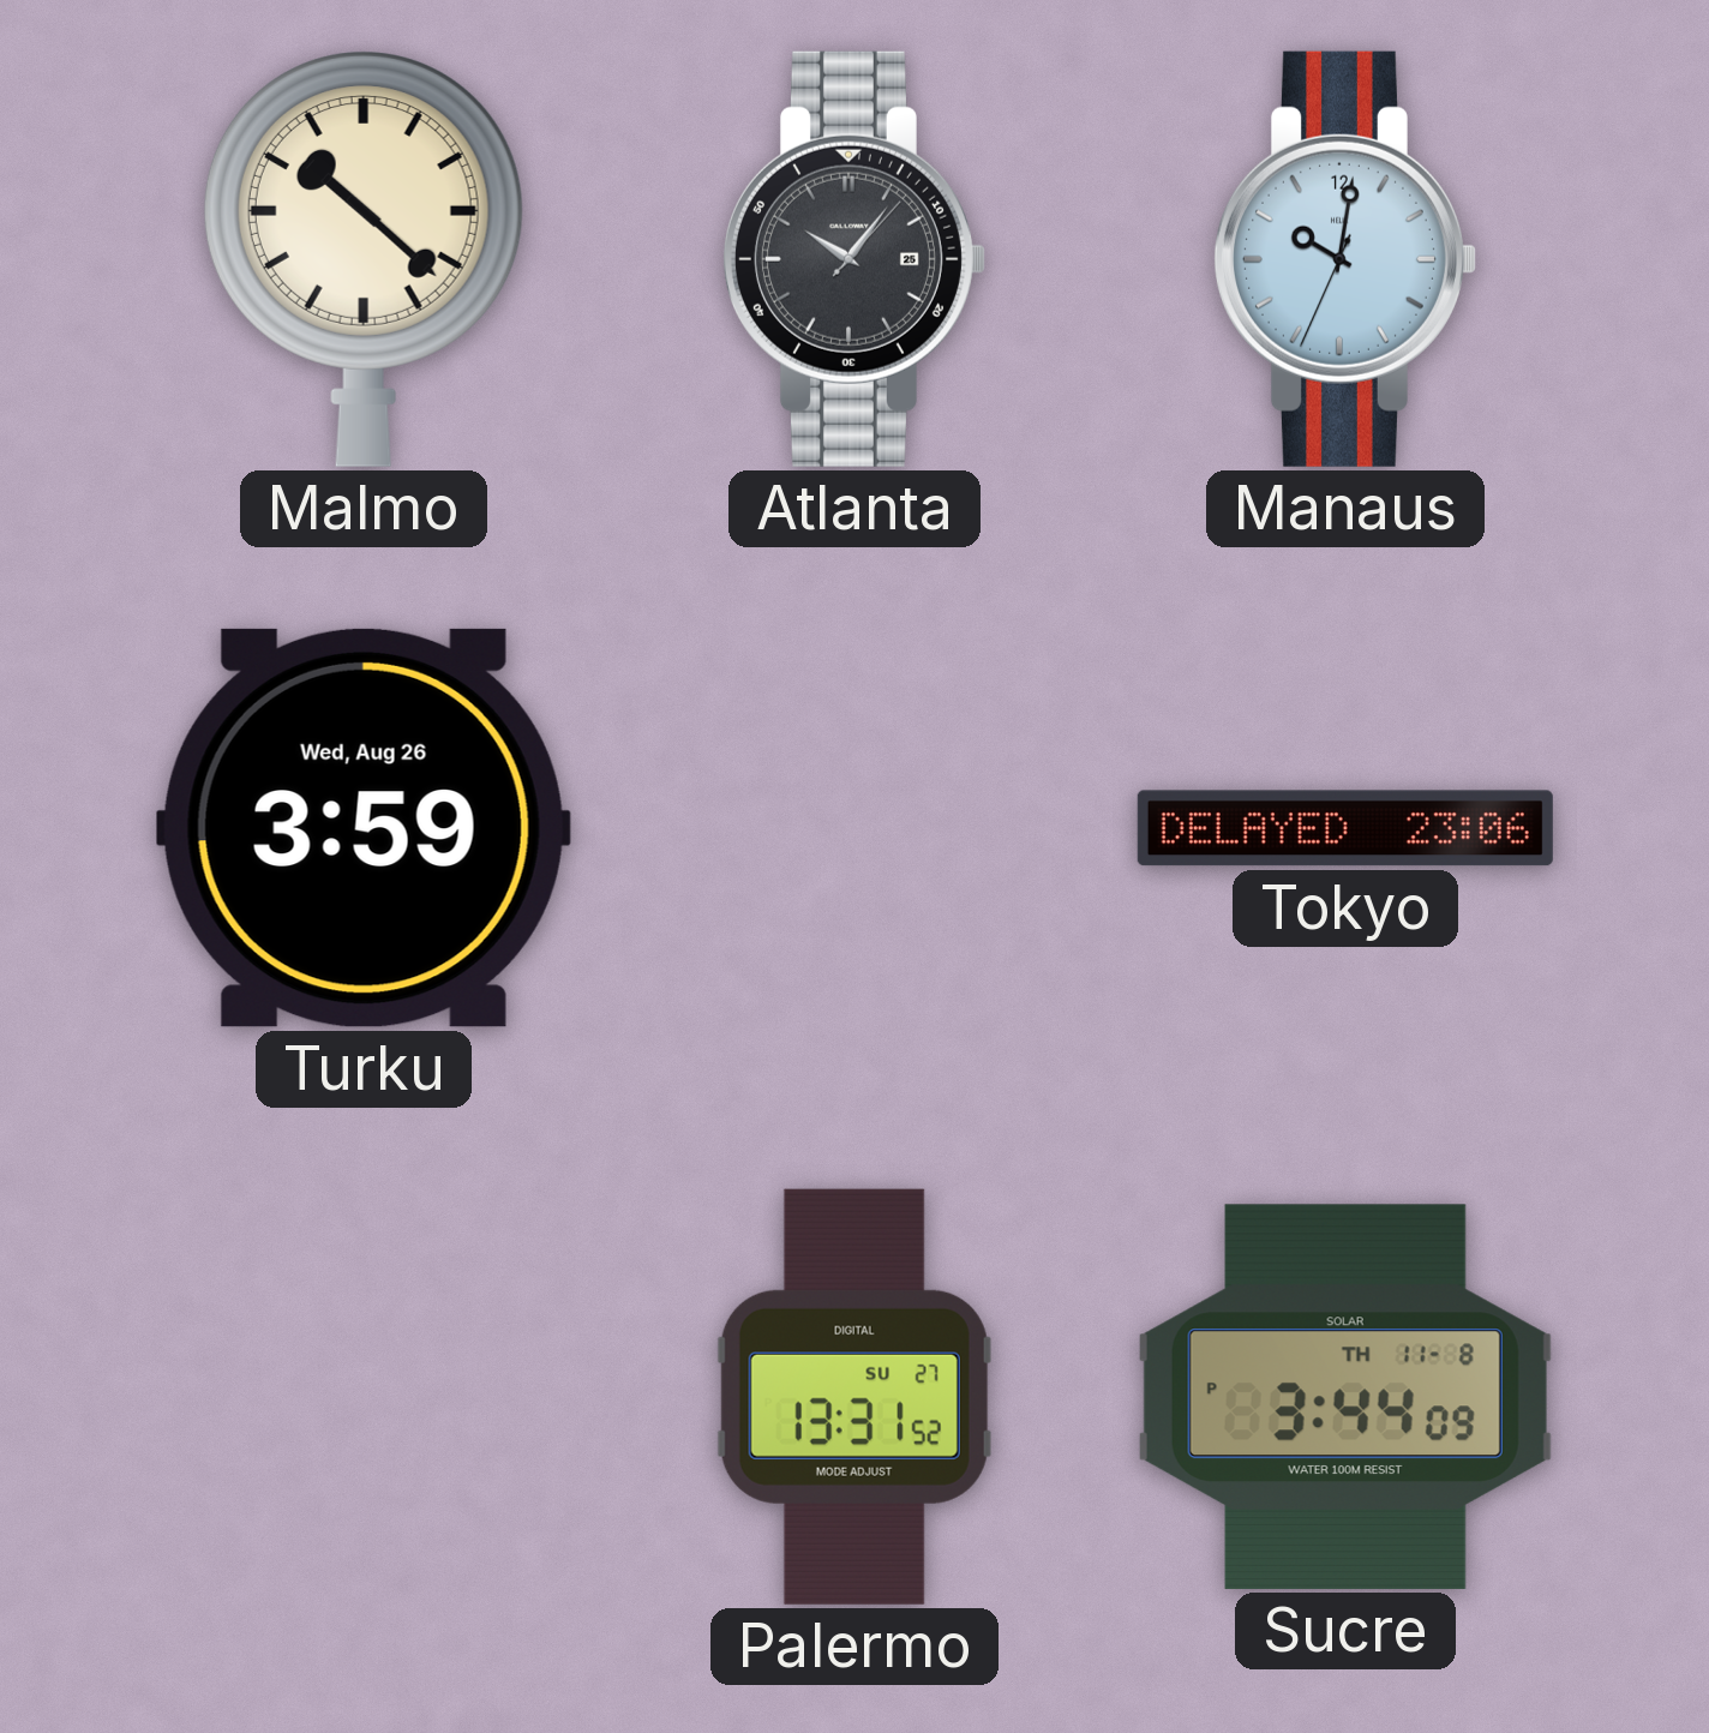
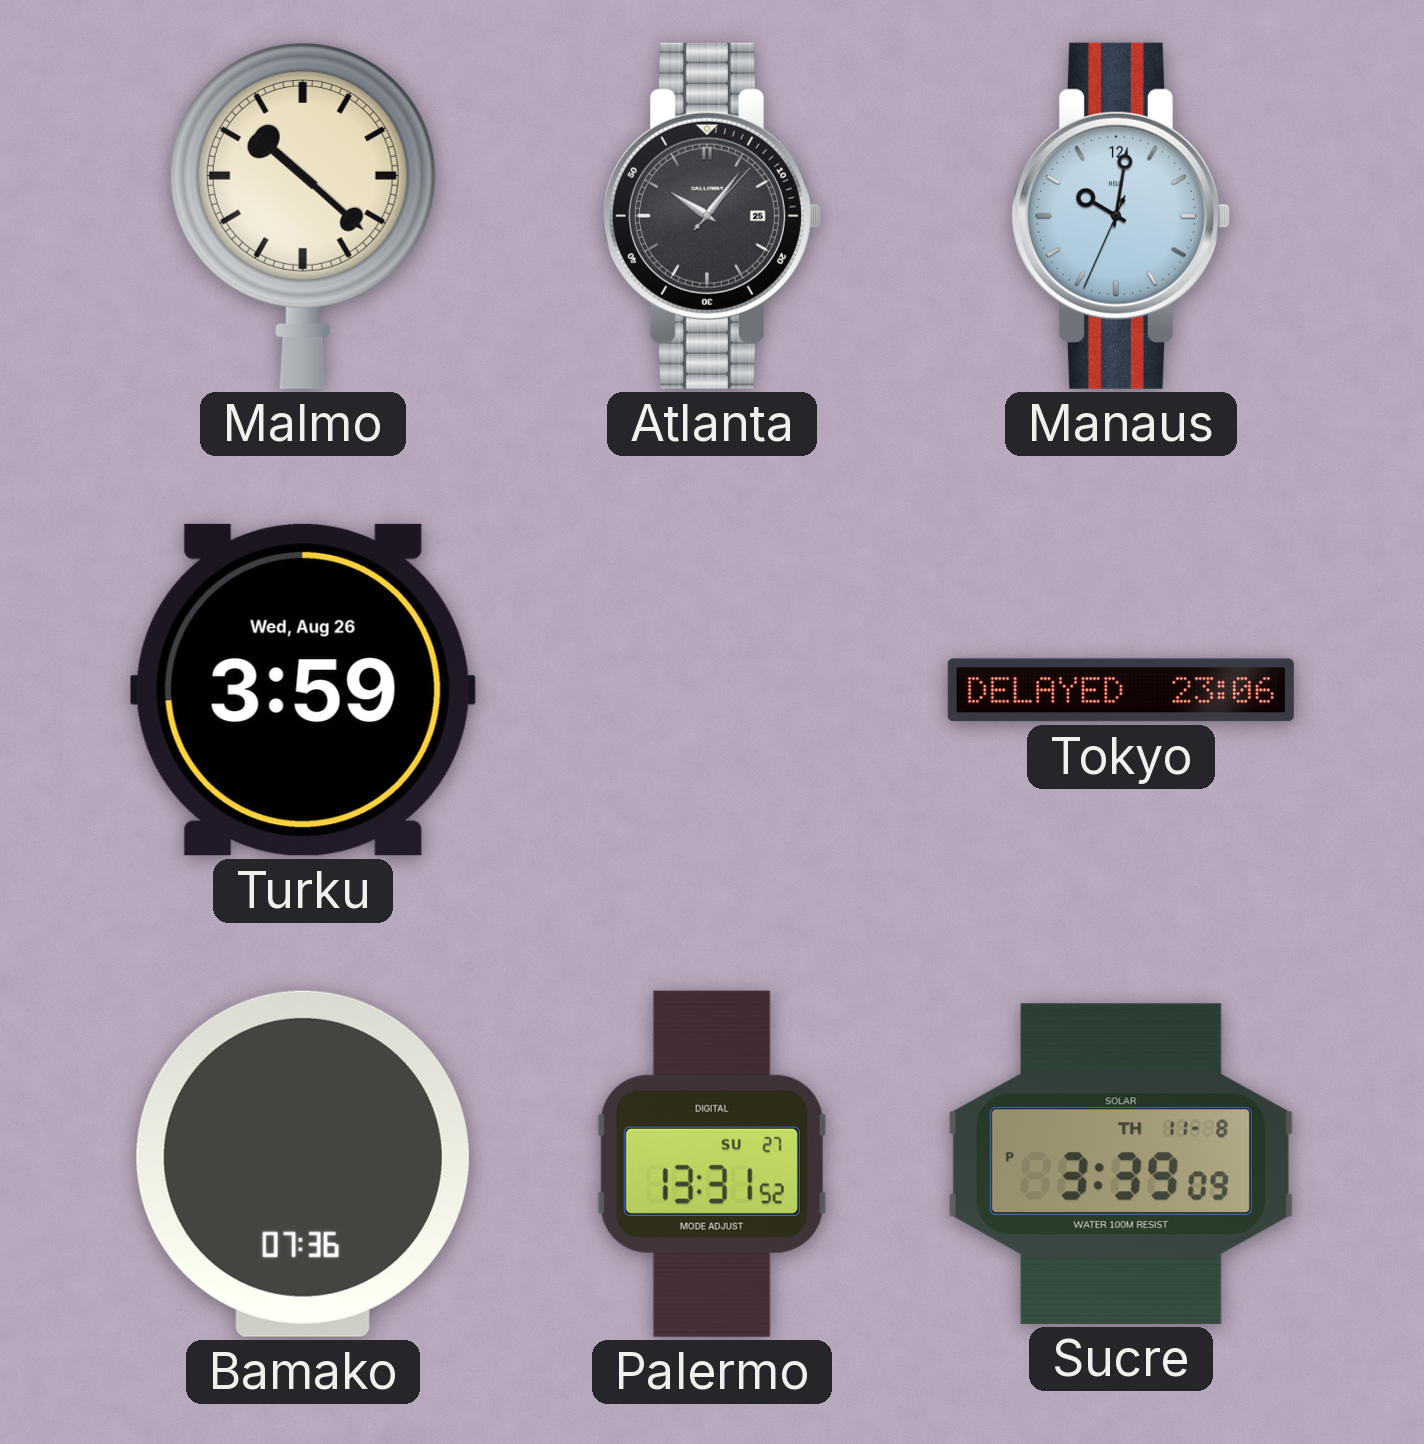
Bamako: none -> 07:36 (303, 1164)
Sucre: 3:44 -> 3:39 (1121, 1164)
